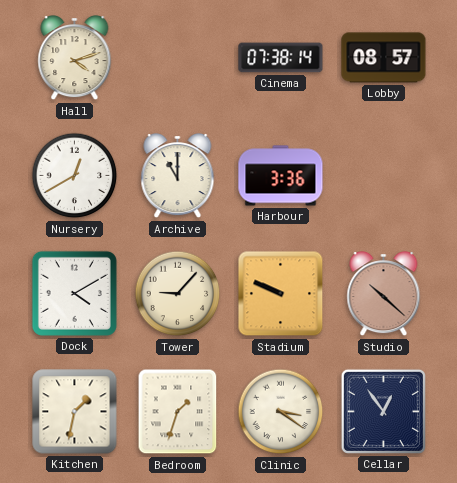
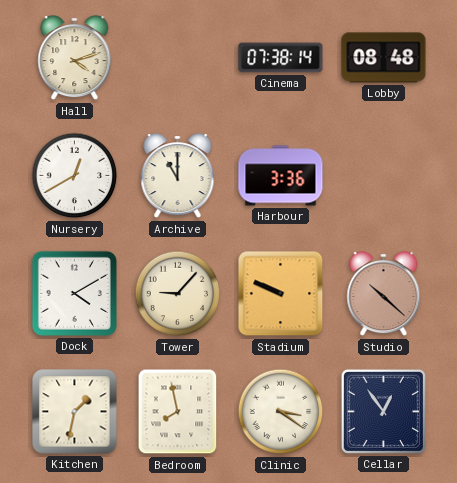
Lobby: 08:57 -> 08:48 (384, 58)
Bedroom: 1:33 -> 7:58 (178, 412)
